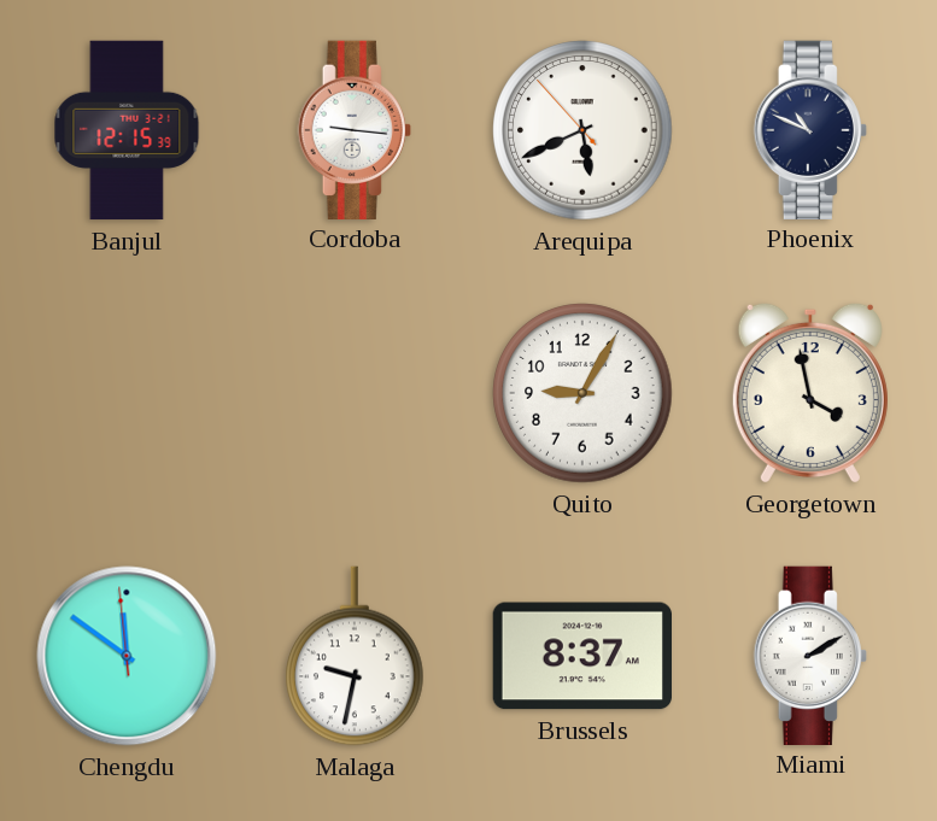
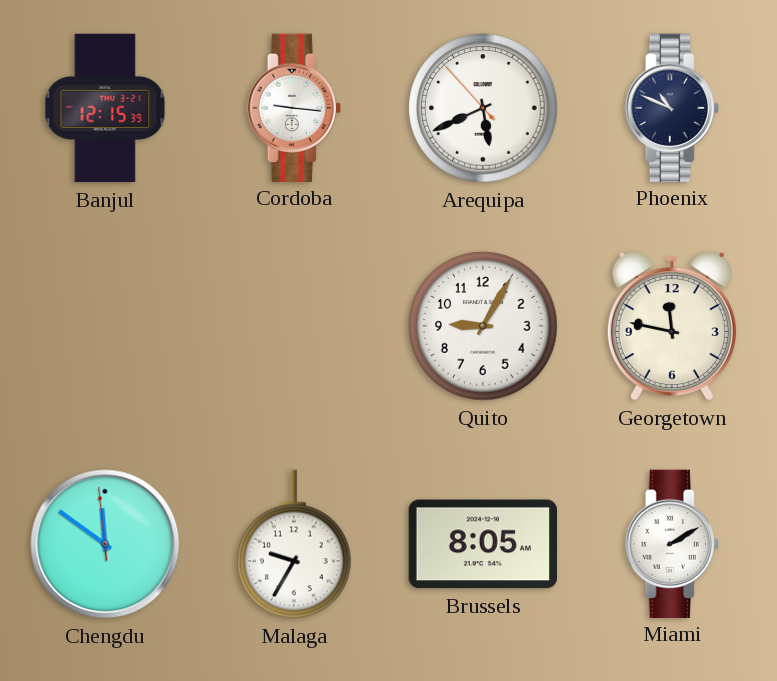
Georgetown: 3:58 -> 11:47 (672, 326)
Malaga: 9:32 -> 9:35 (294, 544)
Brussels: 8:37 -> 8:05 (482, 544)
